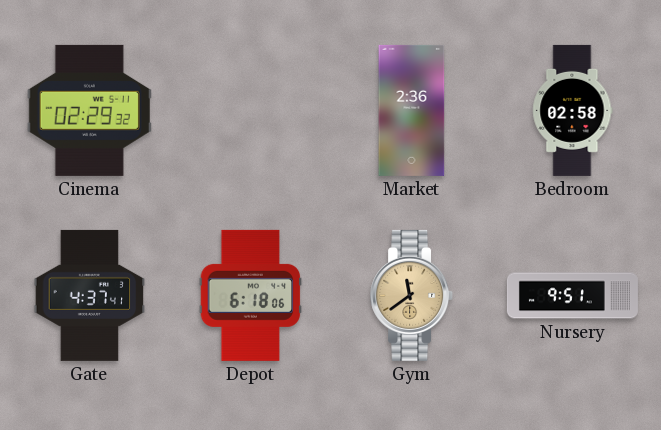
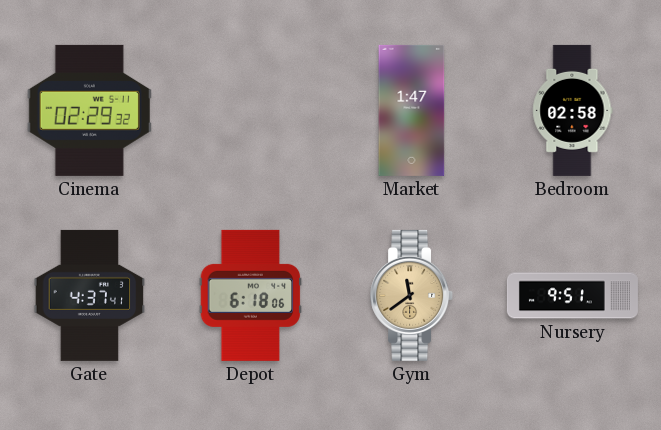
Market: 2:36 -> 1:47 (412, 110)
